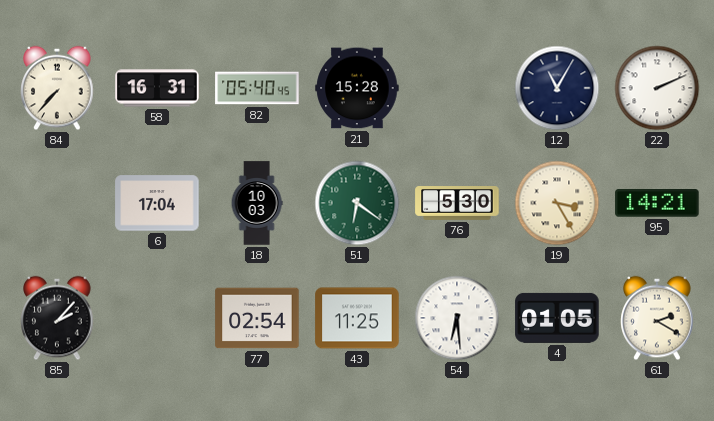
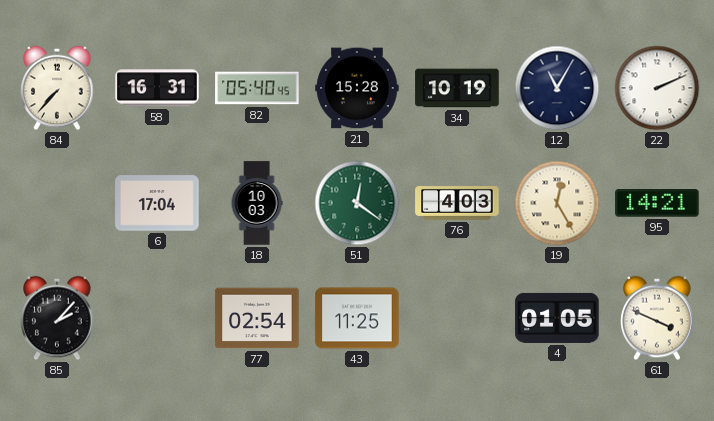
34: none -> 10:19 (457, 88)
51: 6:21 -> 12:21 (357, 203)
76: 5:30 -> 4:03 (457, 203)
19: 3:25 -> 12:25 (557, 203)
54: 6:29 -> none (457, 318)
61: 2:20 -> 3:49 (657, 318)
